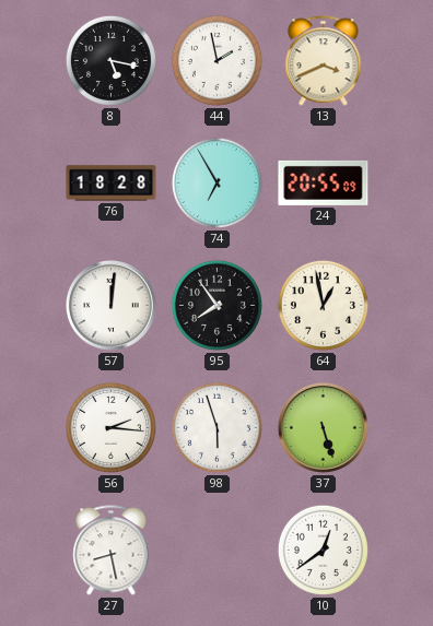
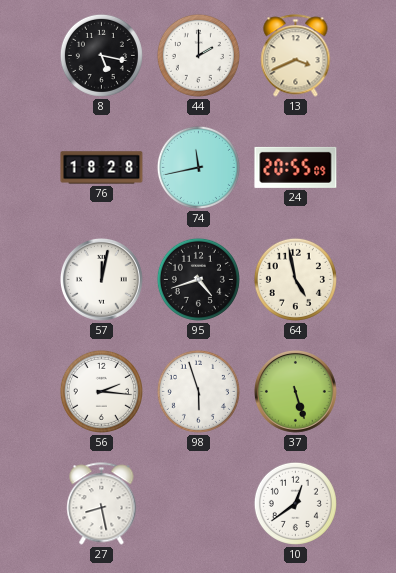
44: 1:58 -> 2:00 (198, 55)
74: 6:55 -> 11:43 (198, 167)
57: 12:01 -> 12:02 (101, 279)
95: 7:54 -> 4:42 (198, 279)
64: 12:58 -> 4:58 (295, 279)
